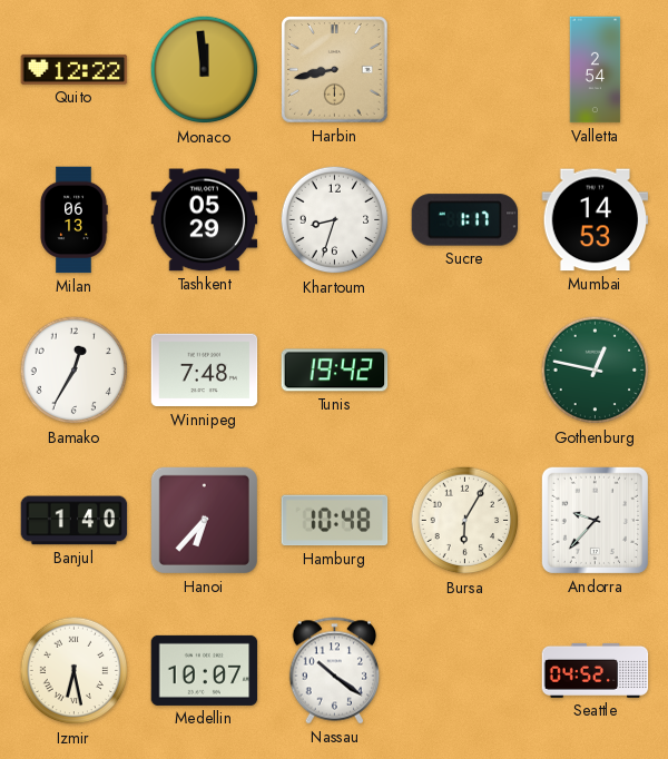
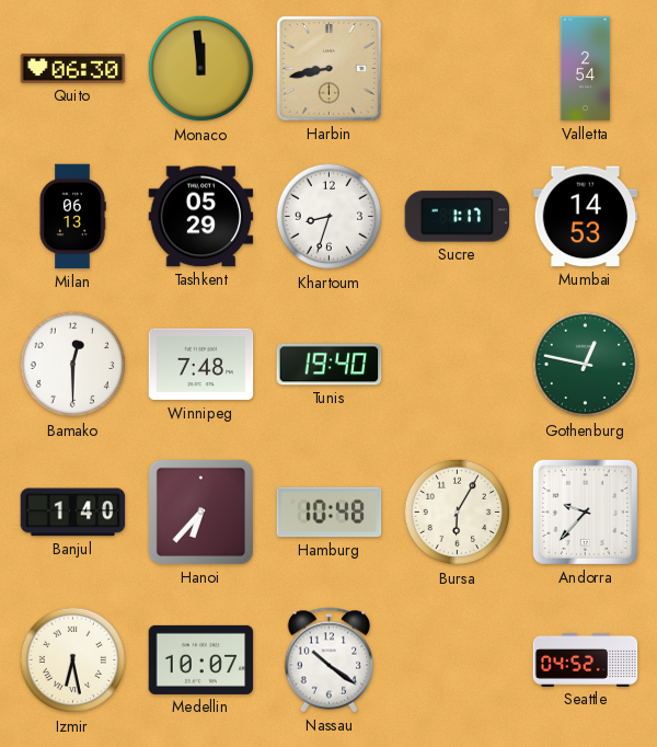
Quito: 12:22 -> 06:30 (73, 68)
Bamako: 12:35 -> 12:30 (73, 365)
Tunis: 19:42 -> 19:40 (330, 365)
